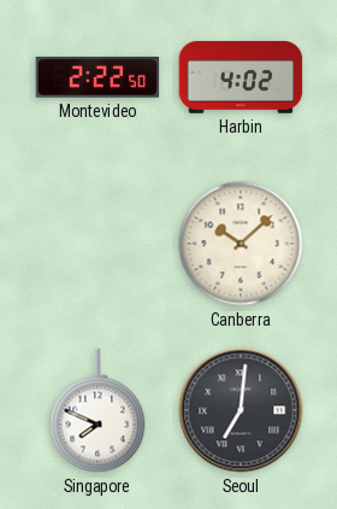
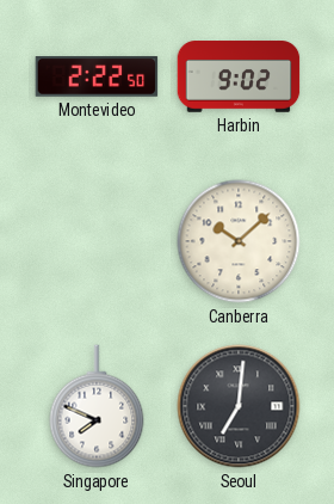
Harbin: 4:02 -> 9:02 (239, 76)
